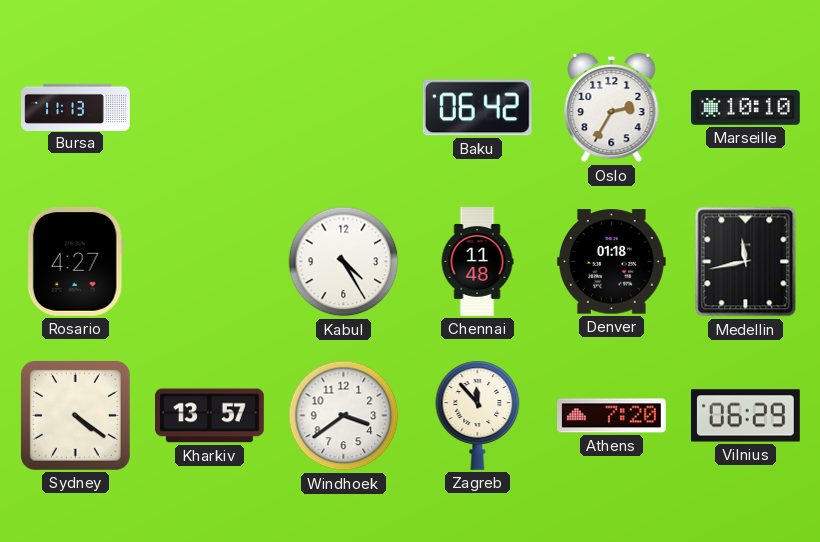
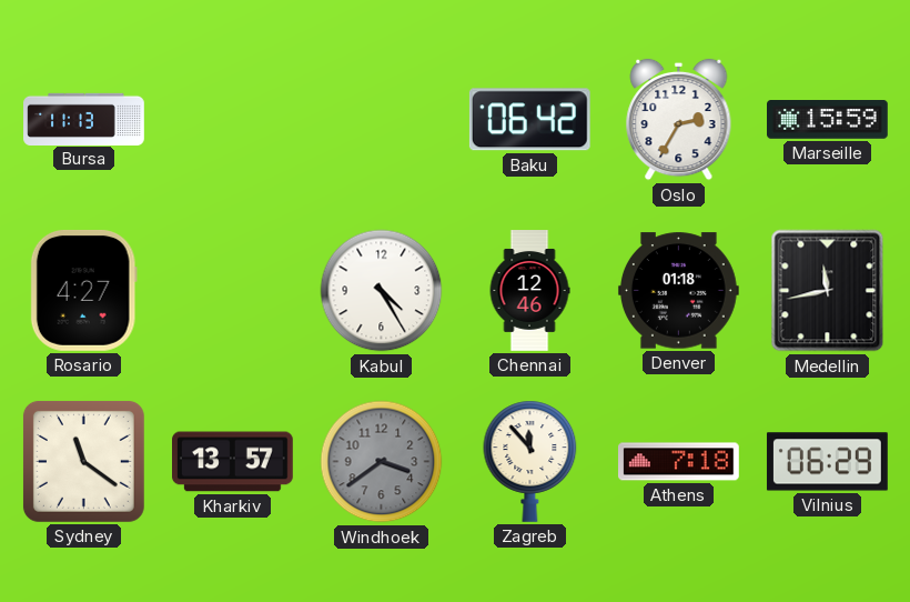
Marseille: 10:10 -> 15:59 (828, 120)
Chennai: 11:48 -> 12:46 (529, 291)
Sydney: 4:21 -> 11:21 (83, 461)
Windhoek dial: white -> grey (382, 462)
Athens: 7:20 -> 7:18 (679, 462)
